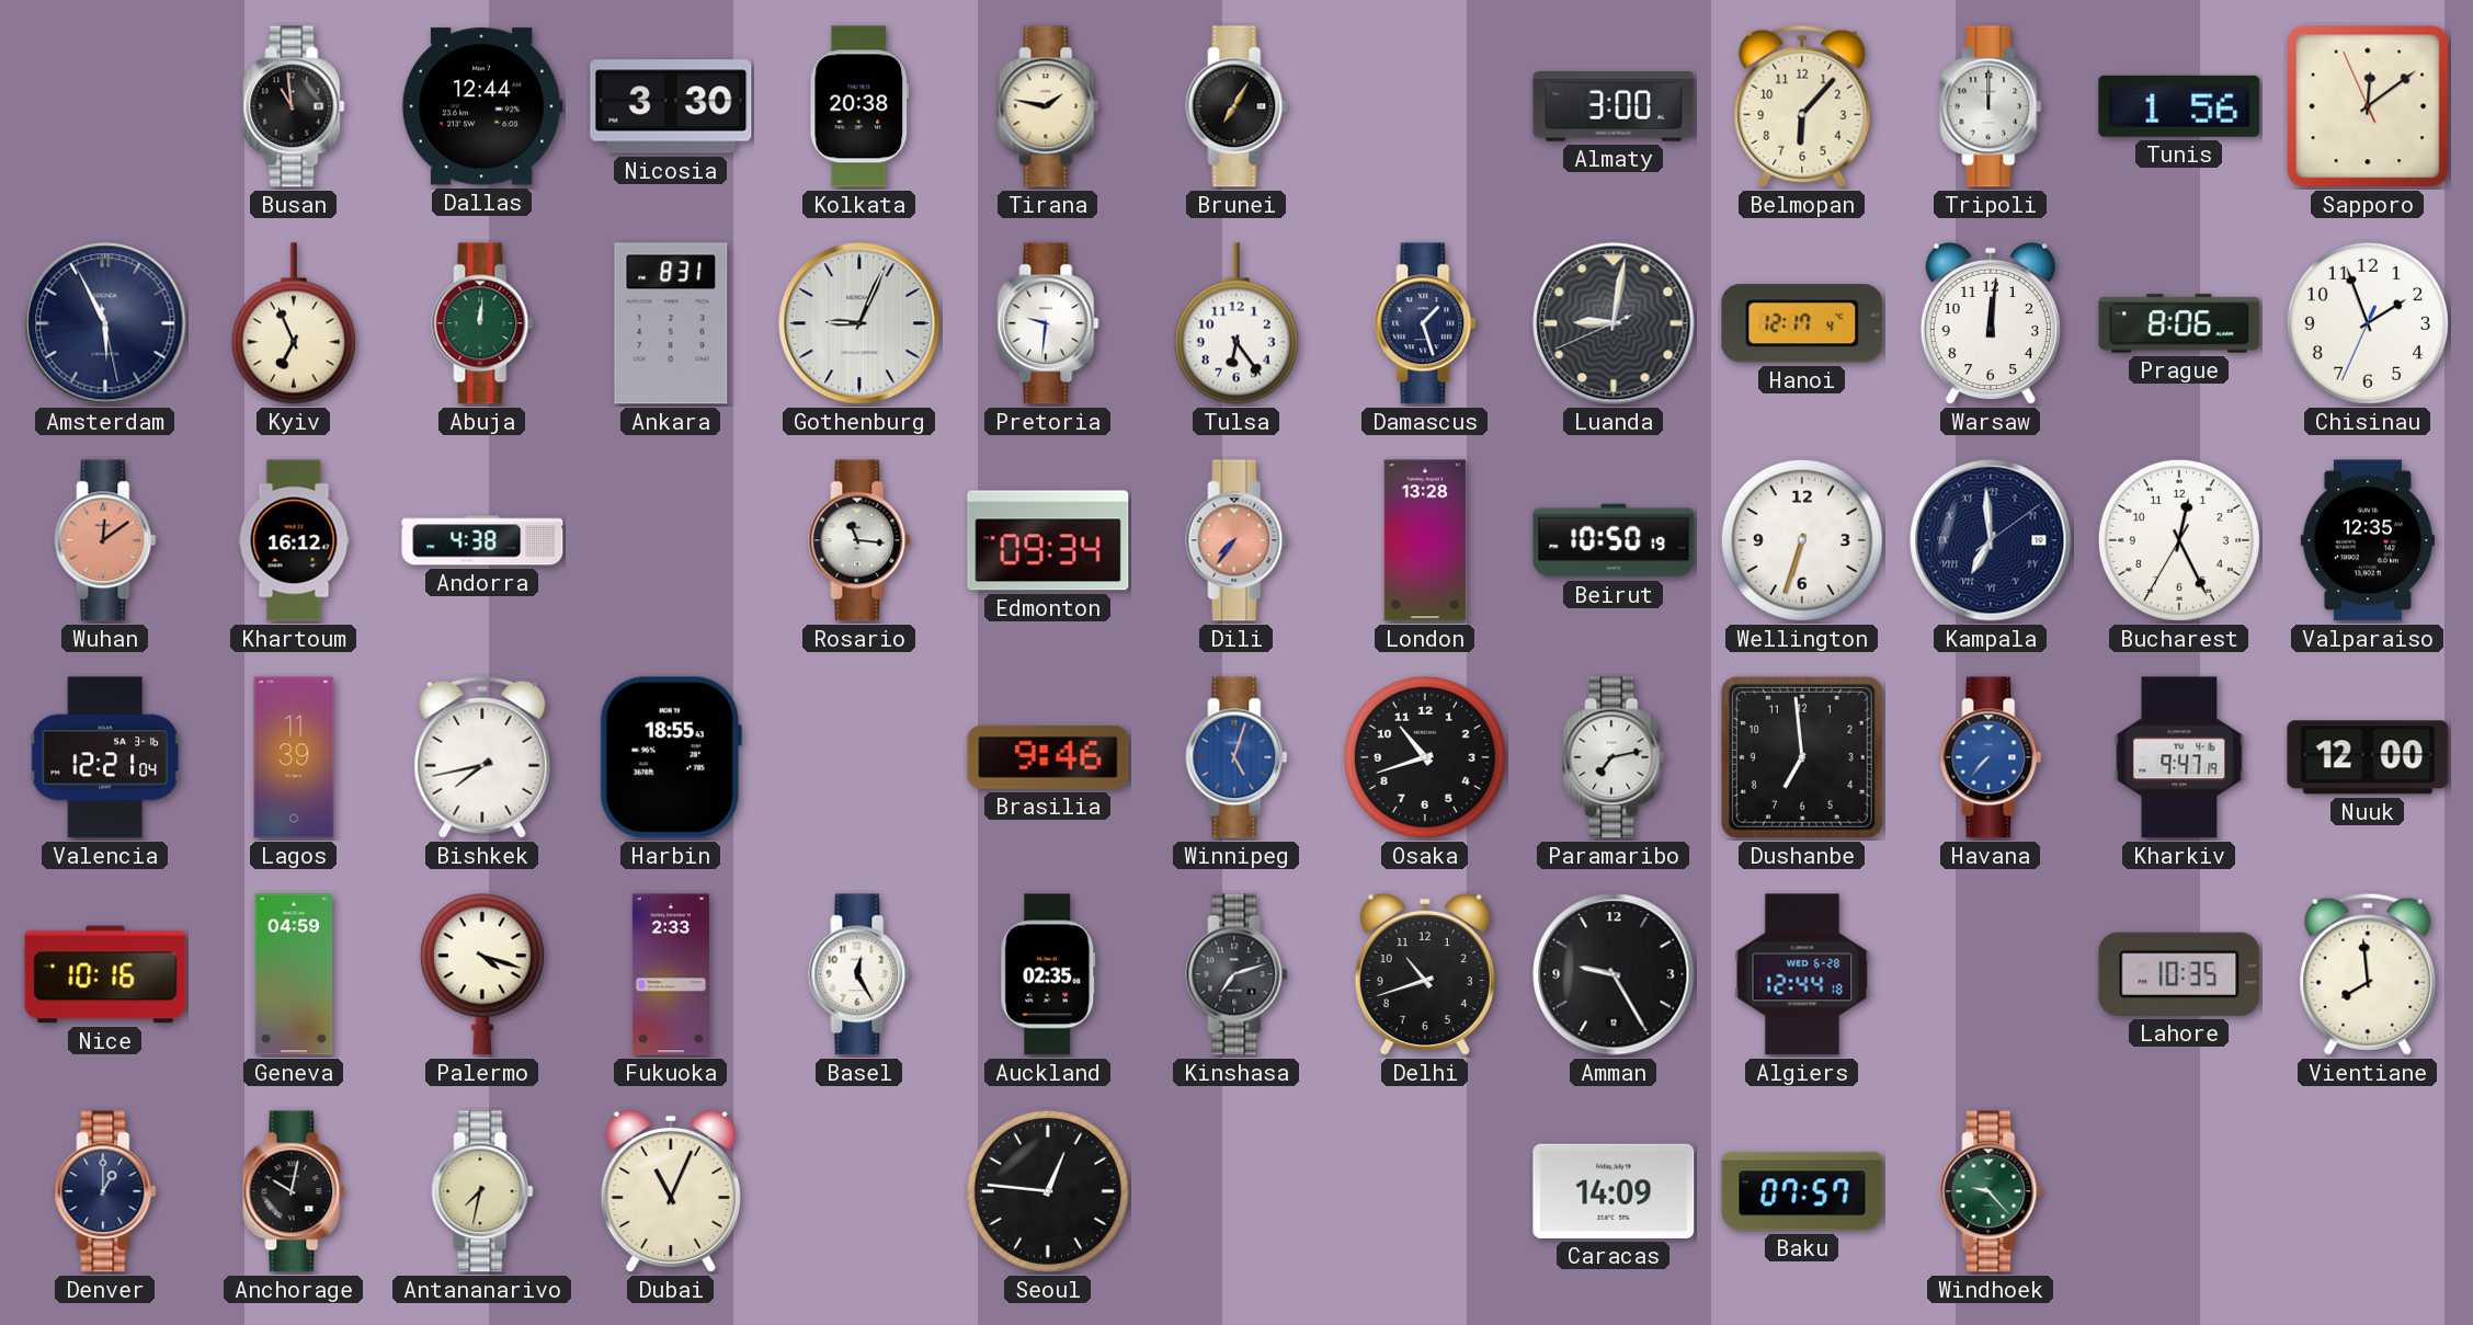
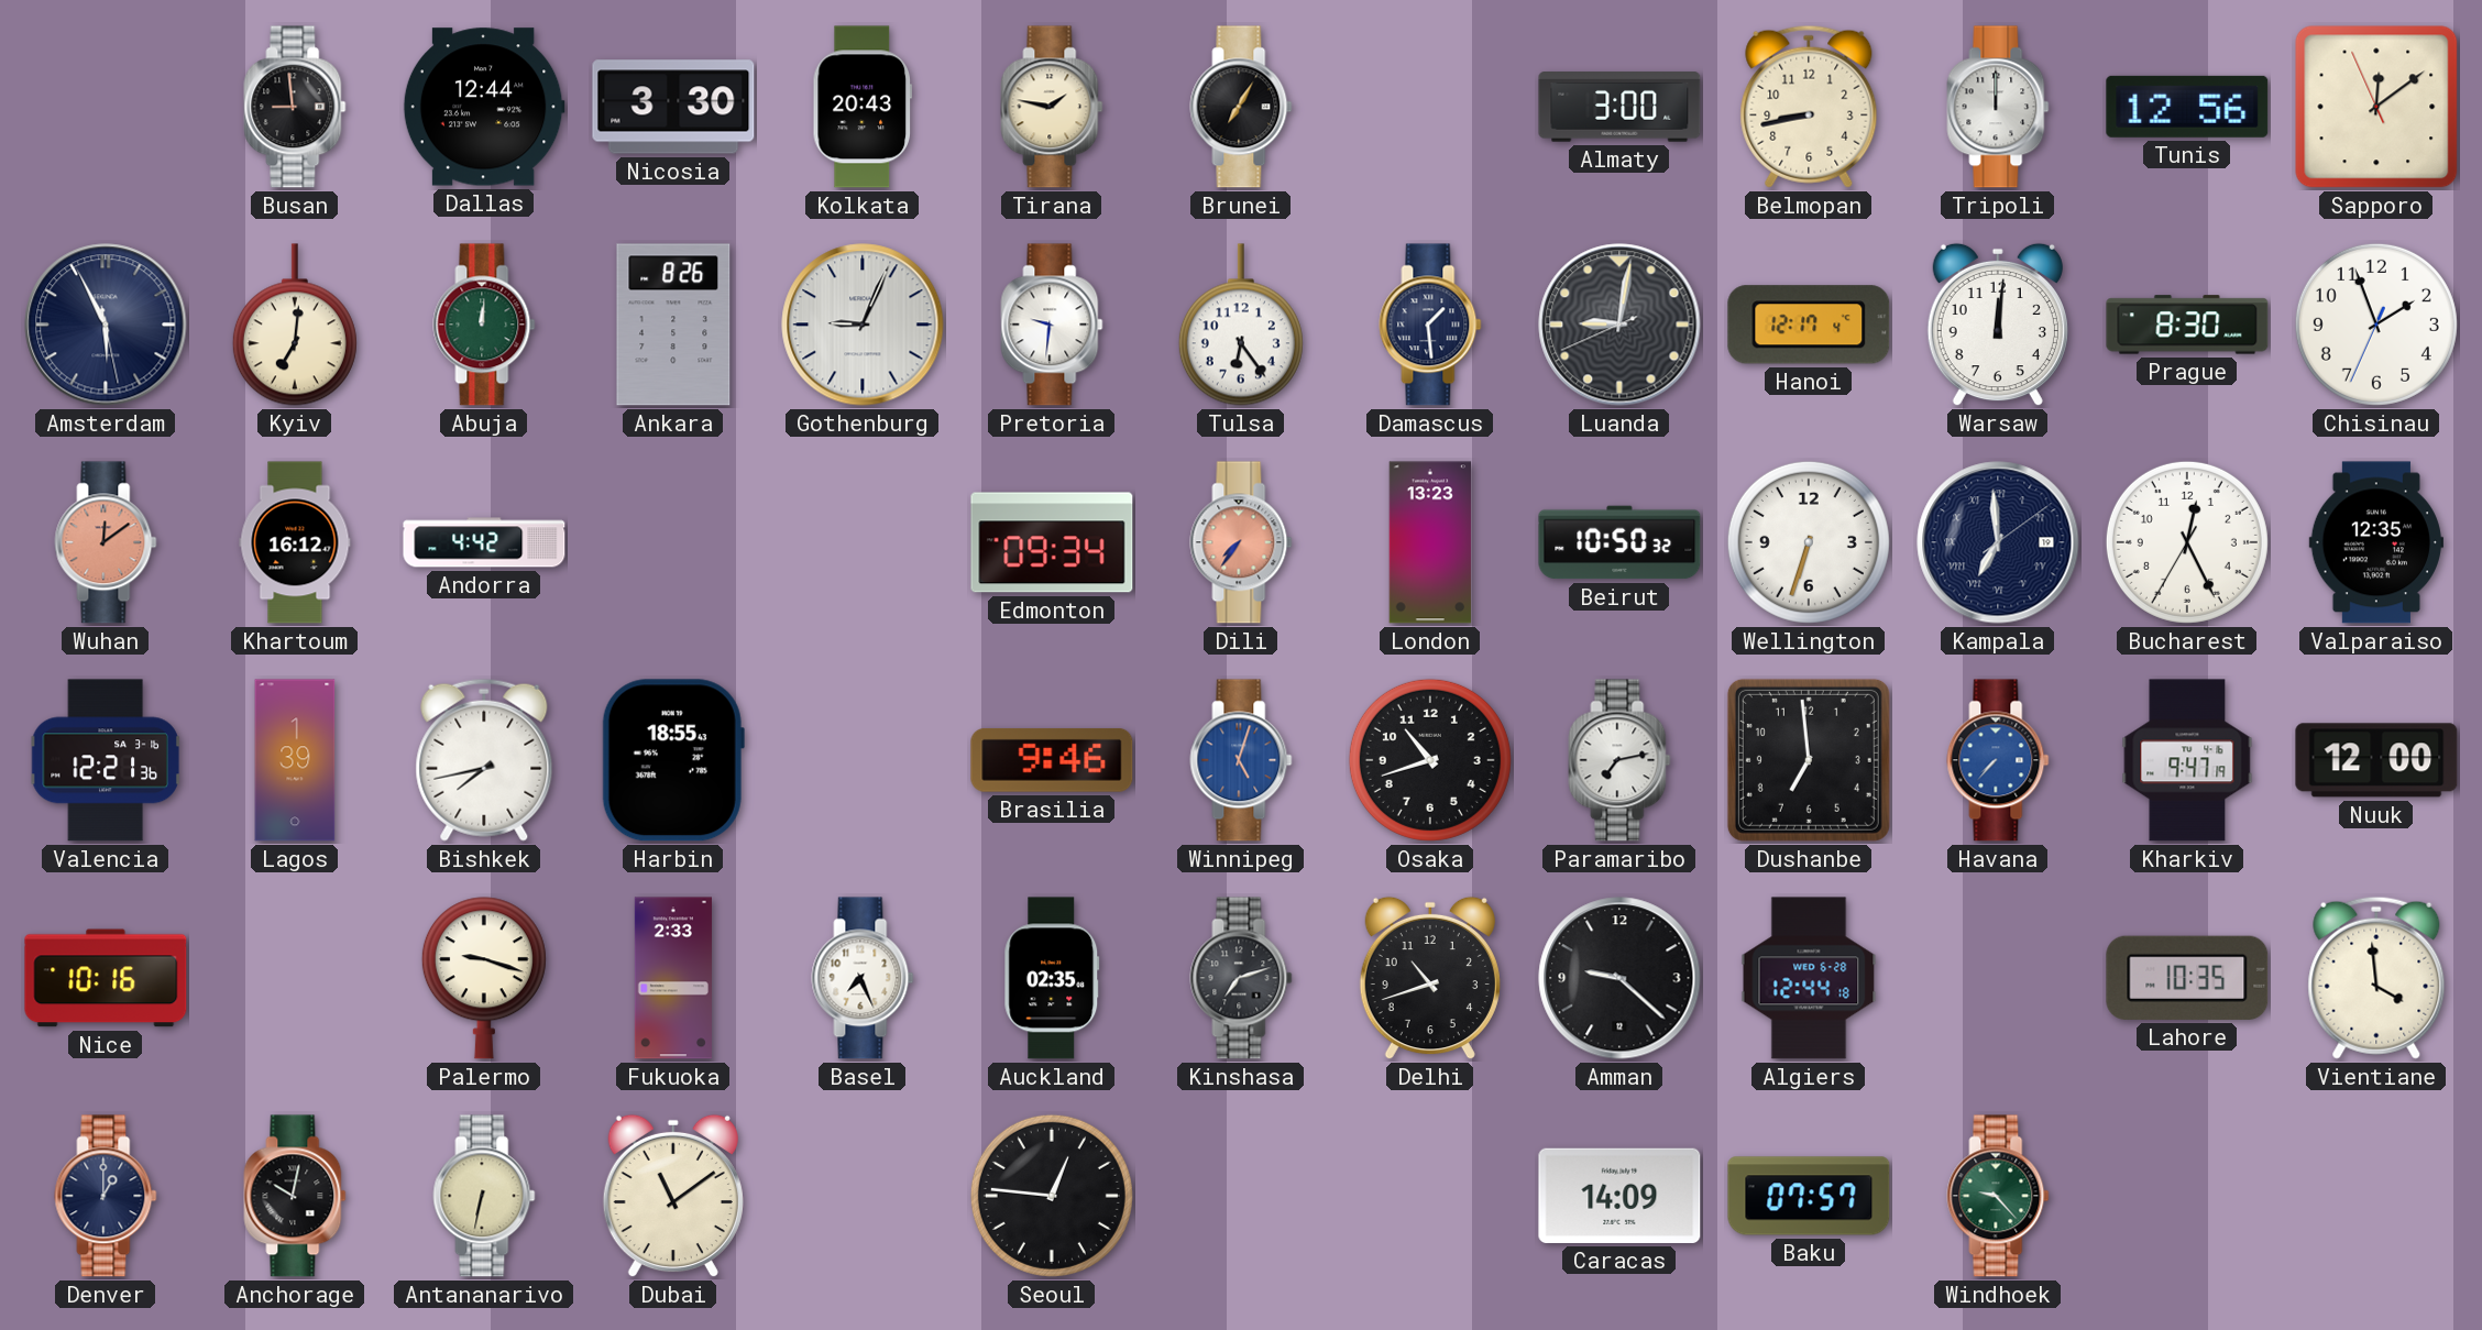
Busan: 10:59 -> 8:59 (295, 107)
Kolkata: 20:38 -> 20:43 (861, 107)
Belmopan: 6:07 -> 8:43 (1809, 107)
Tunis: 1:56 -> 12:56 (2187, 107)
Kyiv: 6:56 -> 7:01 (295, 325)
Ankara: 8:31 -> 8:26 (673, 325)
Damascus: 1:27 -> 1:29 (1430, 325)
Prague: 8:06 -> 8:30 (2187, 325)
Andorra: 4:38 -> 4:42 (484, 542)
Rosario: 11:16 -> none (859, 540)
London: 13:28 -> 13:23 (1430, 542)
Beirut: 10:50:19 -> 10:50:32 (1619, 542)
Valencia: 12:21:04 -> 12:21:36 (106, 760)
Lagos: 11:39 -> 1:39 (295, 760)
Geneva: 04:59 -> none (294, 974)
Palermo: 4:18 -> 9:18 (484, 978)
Basel: 12:25 -> 7:26 (863, 978)
Amman: 9:25 -> 9:22 (1619, 978)
Vientiane: 7:59 -> 3:59 (2376, 978)
Antananarivo: 7:32 -> 6:32 (484, 1196)
Dubai: 11:04 -> 11:09 (673, 1196)
